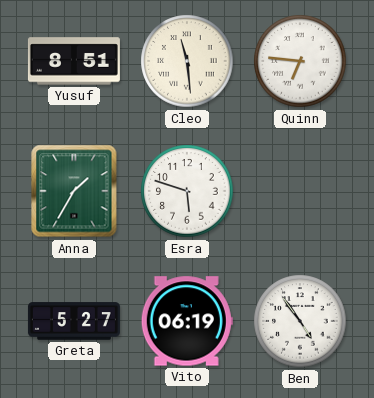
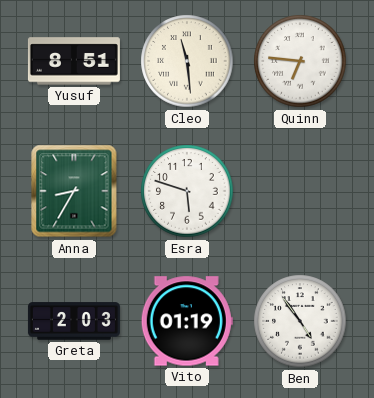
Anna: 1:35 -> 8:35 (74, 191)
Greta: 5:27 -> 2:03 (74, 321)
Vito: 06:19 -> 01:19 (187, 321)
